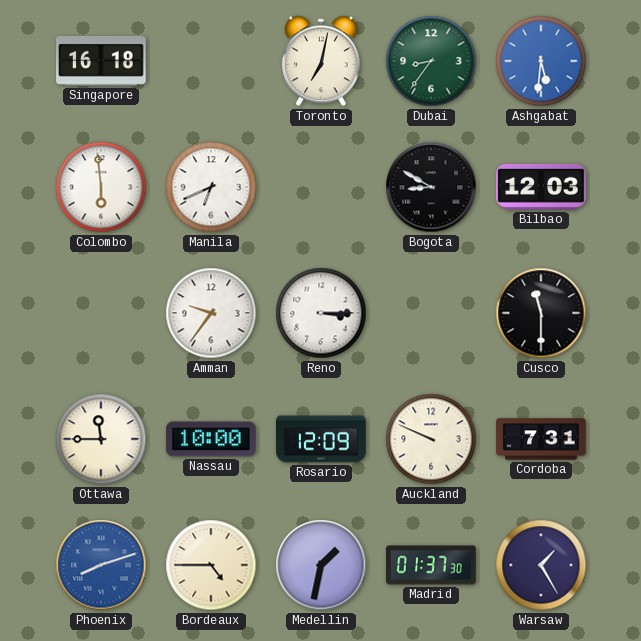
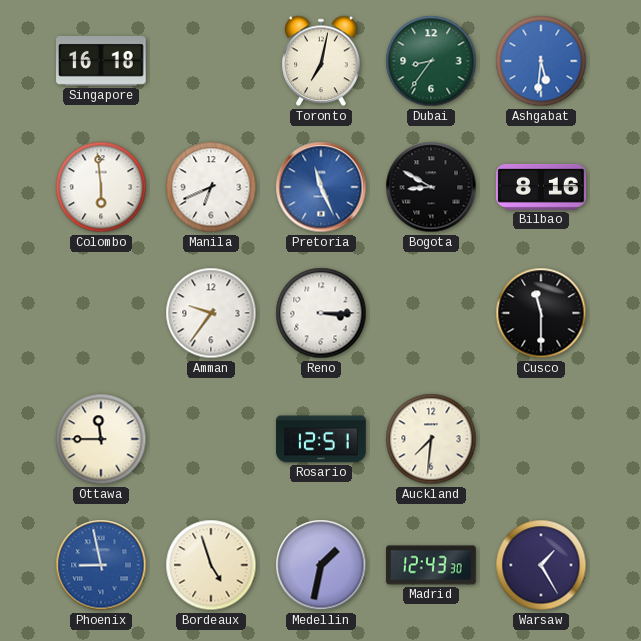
Pretoria: none -> 11:26 (321, 187)
Bilbao: 12:03 -> 8:16 (541, 187)
Nassau: 10:00 -> none (211, 439)
Rosario: 12:09 -> 12:51 (321, 439)
Auckland: 9:49 -> 7:31 (431, 439)
Cordoba: 7:31 -> none (541, 439)
Phoenix: 8:12 -> 8:58 (101, 565)
Bordeaux: 4:45 -> 4:57 (211, 565)
Madrid: 01:37 -> 12:43 (431, 565)
